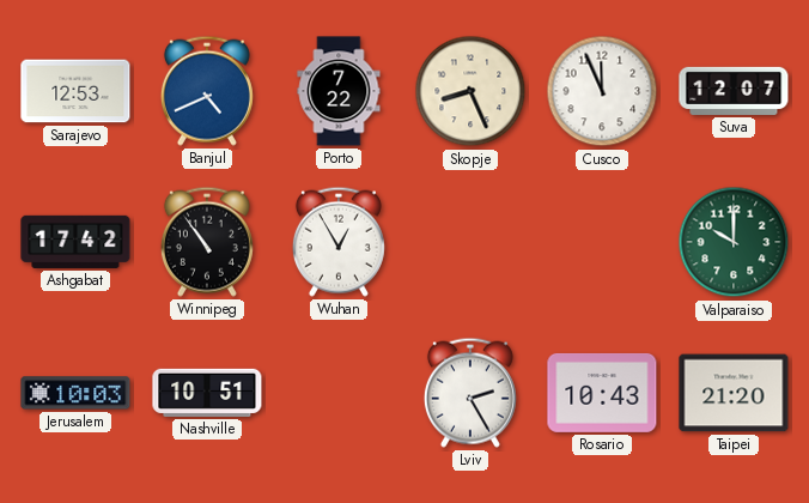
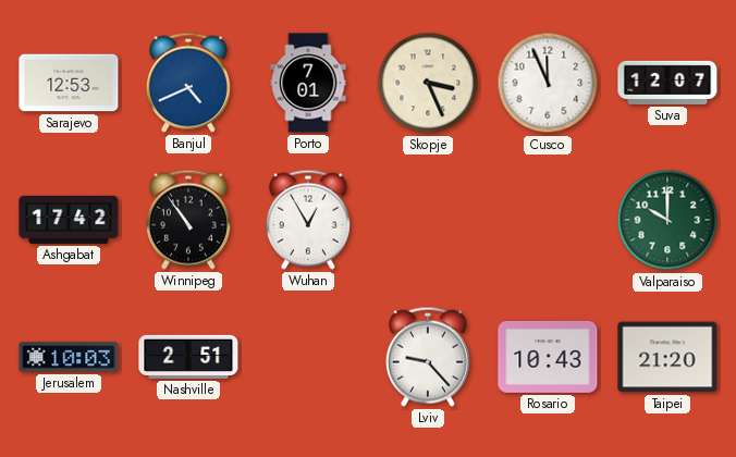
Porto: 7:22 -> 7:01 (308, 83)
Skopje: 8:26 -> 3:26 (428, 83)
Nashville: 10:51 -> 2:51 (188, 357)
Lviv: 2:25 -> 9:23 (428, 357)
